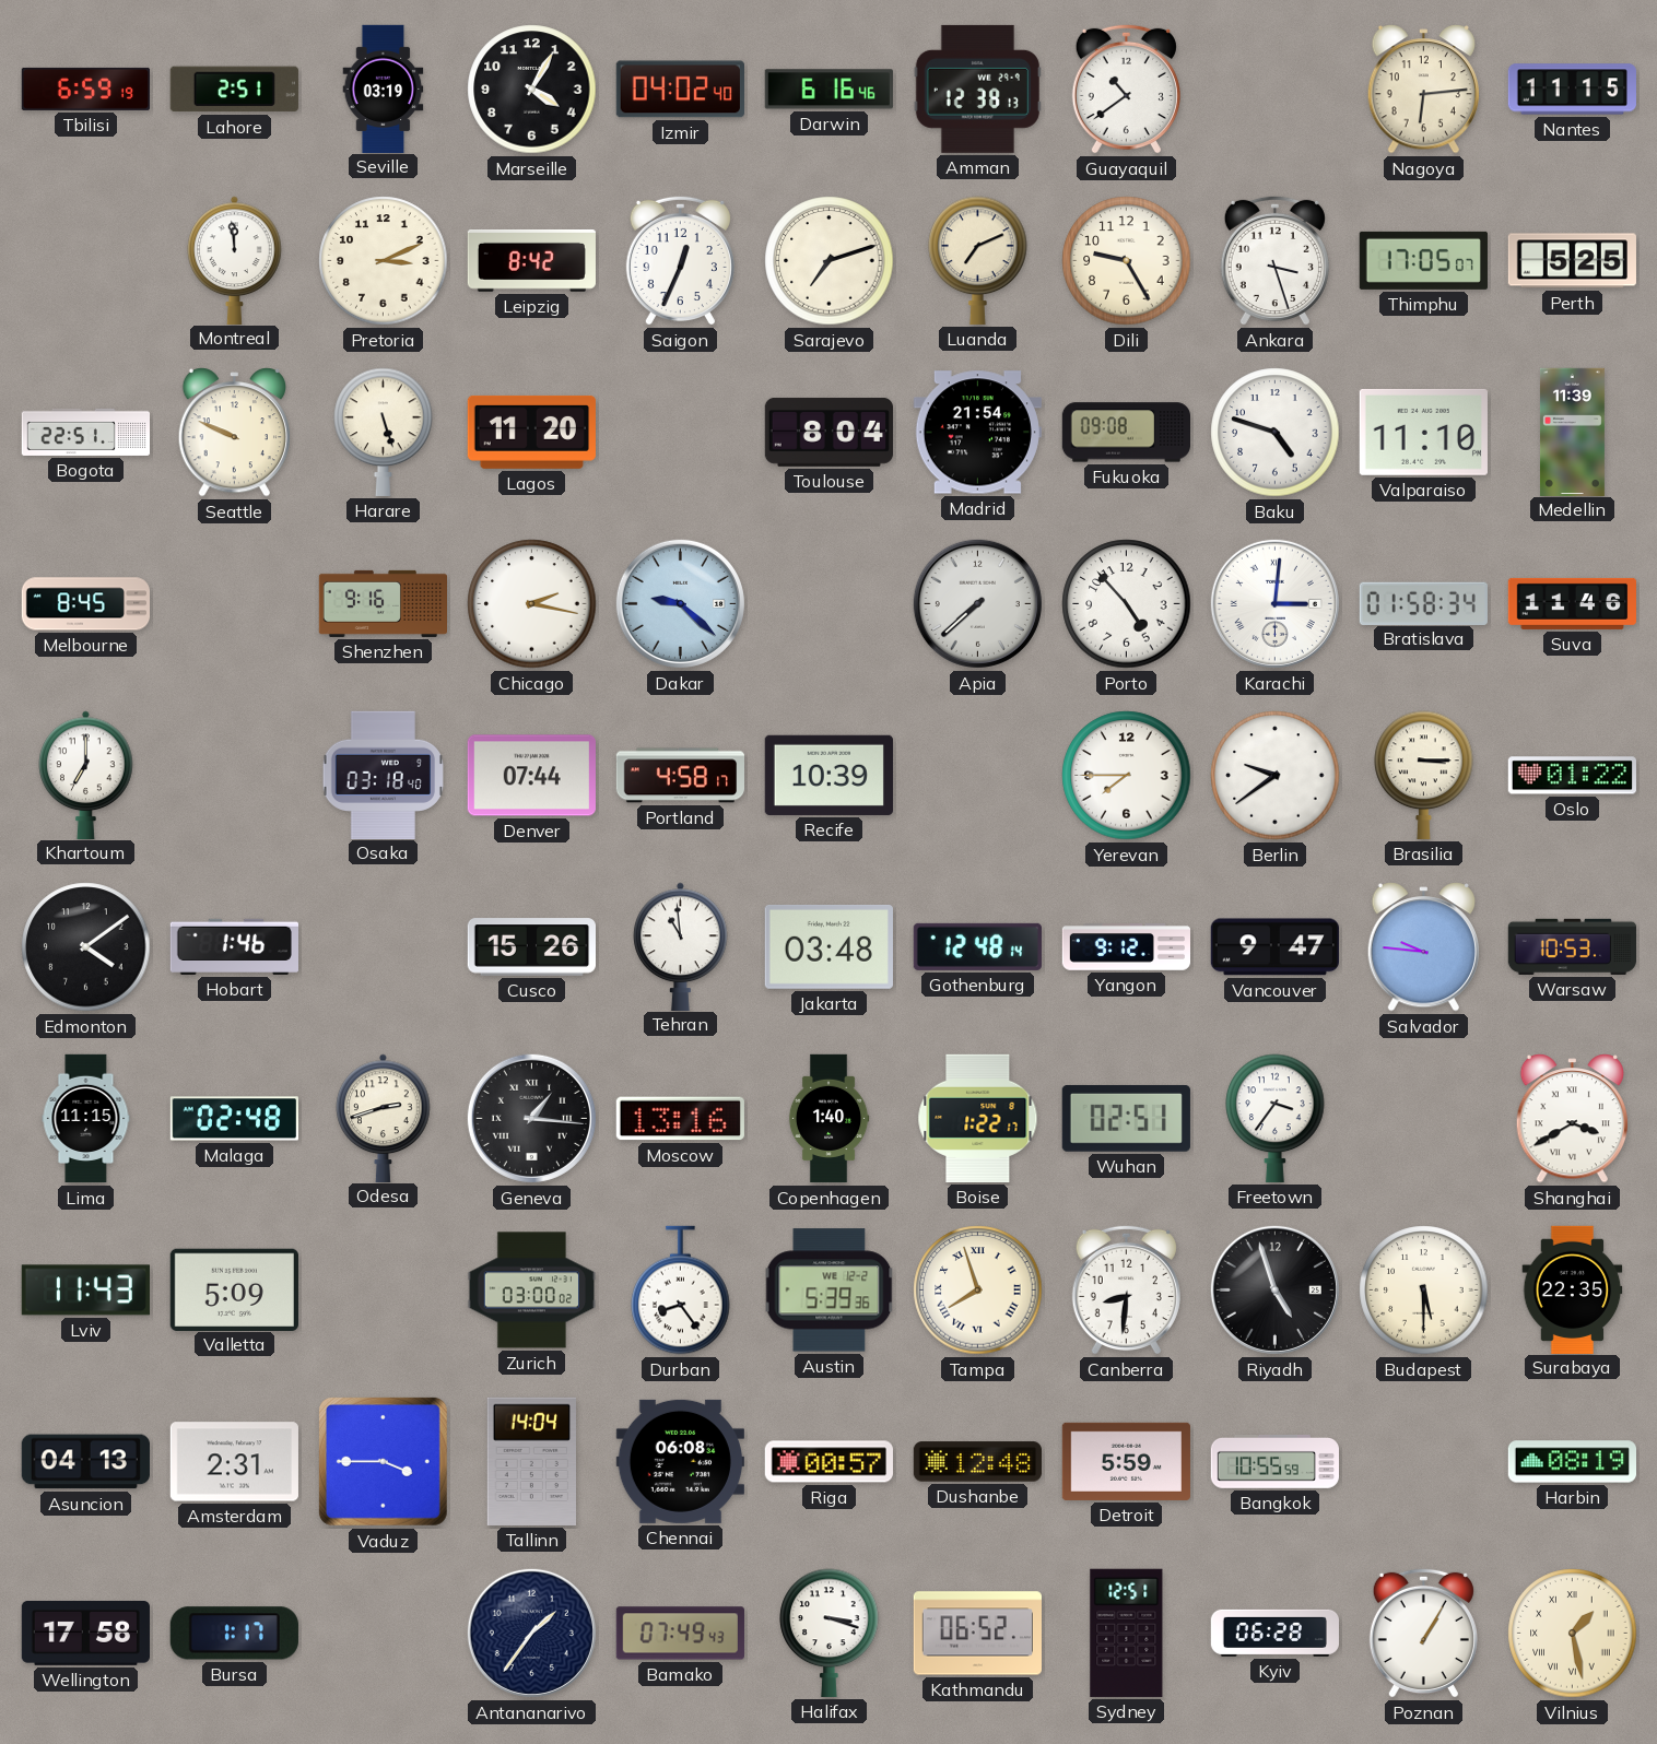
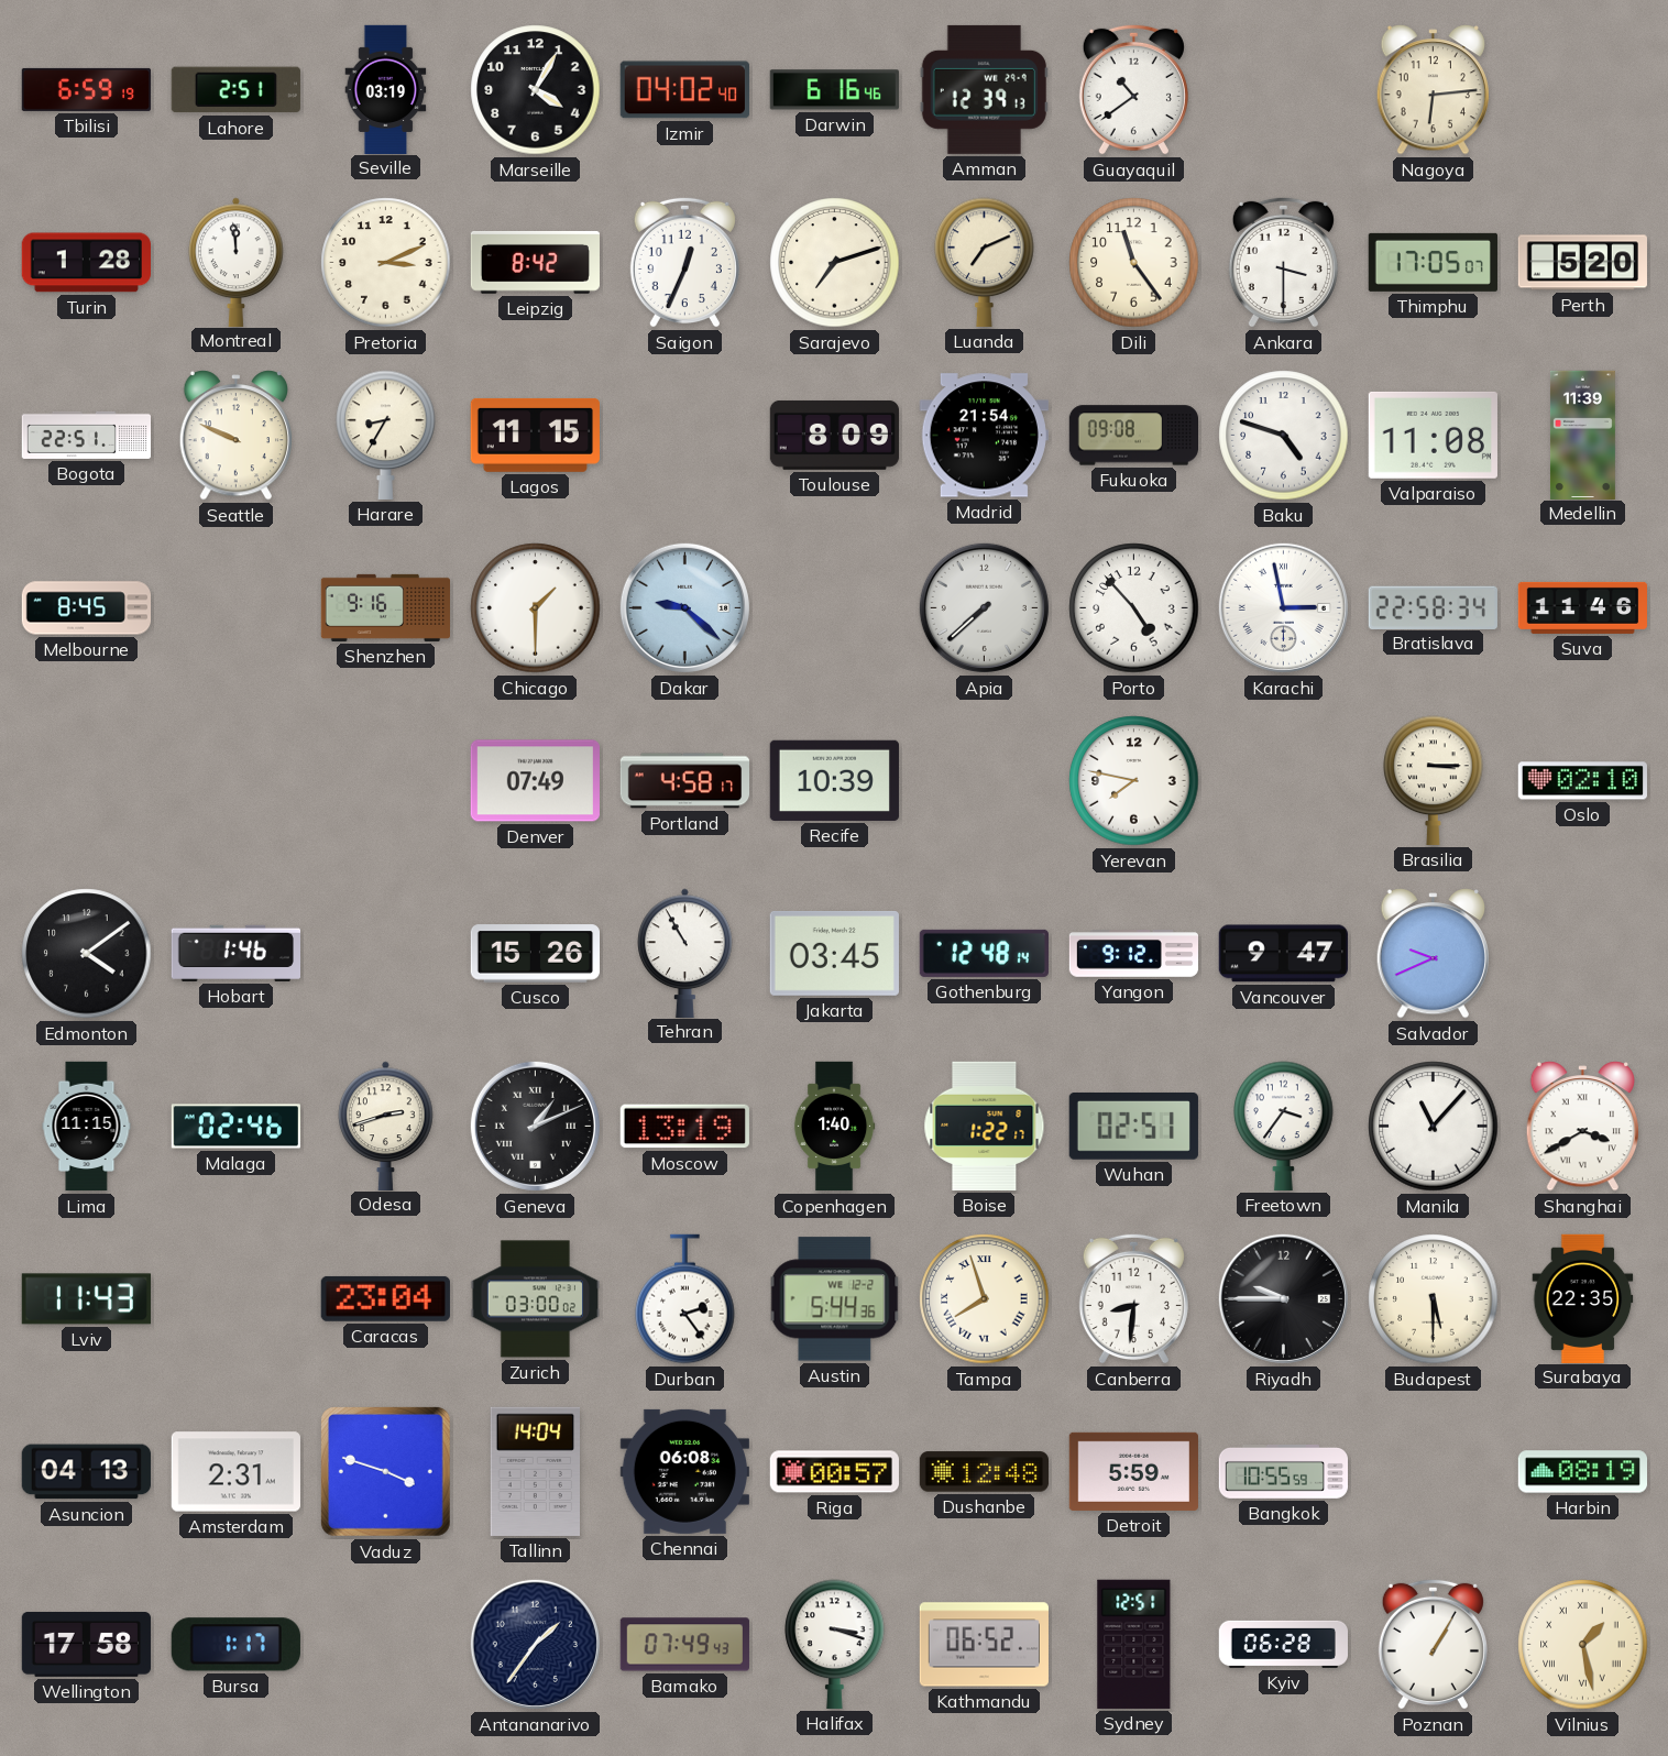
Amman: 12:38 -> 12:39 (984, 89)
Nantes: 11:15 -> none (1572, 90)
Turin: none -> 1:28 (86, 263)
Dili: 9:25 -> 11:24 (1134, 263)
Ankara: 3:27 -> 3:30 (1283, 262)
Perth: 5:25 -> 5:20 (1582, 263)
Harare: 5:27 -> 8:35 (386, 435)
Lagos: 11:20 -> 11:15 (535, 435)
Toulouse: 8:04 -> 8:09 (834, 435)
Valparaiso: 11:10 -> 11:08 (1433, 435)
Chicago: 2:17 -> 1:30 (536, 608)
Karachi: 3:01 -> 2:58 (1283, 607)
Bratislava: 01:58 -> 22:58 (1433, 607)
Khartoum: 7:00 -> none (86, 775)
Osaka: 03:18 -> none (383, 775)
Denver: 07:44 -> 07:49 (535, 781)
Yerevan: 7:45 -> 7:47 (1134, 781)
Berlin: 9:39 -> none (1276, 776)
Oslo: 01:22 -> 02:10 (1582, 781)
Tehran: 10:59 -> 10:55 (685, 953)
Jakarta: 03:48 -> 03:45 (834, 953)
Salvador: 9:46 -> 9:41 (1433, 954)
Warsaw: 10:53 -> none (1572, 946)
Malaga: 02:48 -> 02:46 (235, 1127)
Geneva: 1:16 -> 1:11 (535, 1126)
Moscow: 13:16 -> 13:19 (684, 1127)
Manila: none -> 11:07 (1434, 1127)
Valletta: 5:09 -> none (234, 1289)
Caracas: none -> 23:04 (385, 1298)
Durban: 8:24 -> 2:24 (685, 1299)
Austin: 5:39 -> 5:44 (835, 1299)
Riyadh: 4:57 -> 9:45 (1283, 1298)
Vaduz: 3:45 -> 3:48 (385, 1471)
